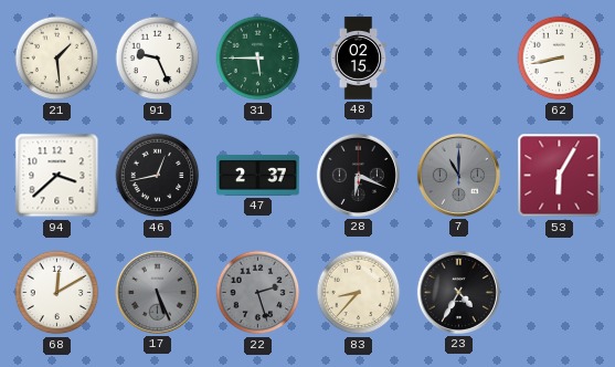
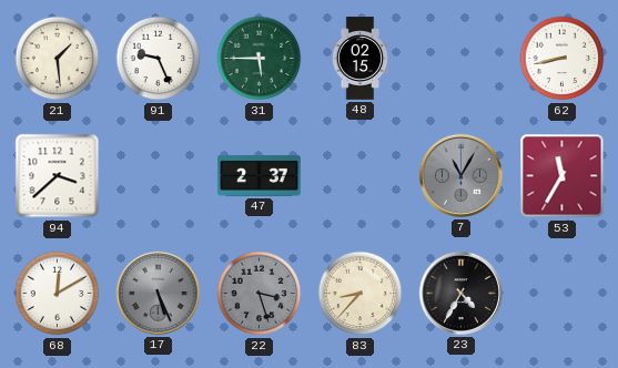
46: 12:43 -> none (158, 176)
28: 6:19 -> none (358, 175)
7: 11:00 -> 11:05 (460, 175)
53: 6:05 -> 11:35 (563, 176)
22: 2:27 -> 3:27 (260, 294)
